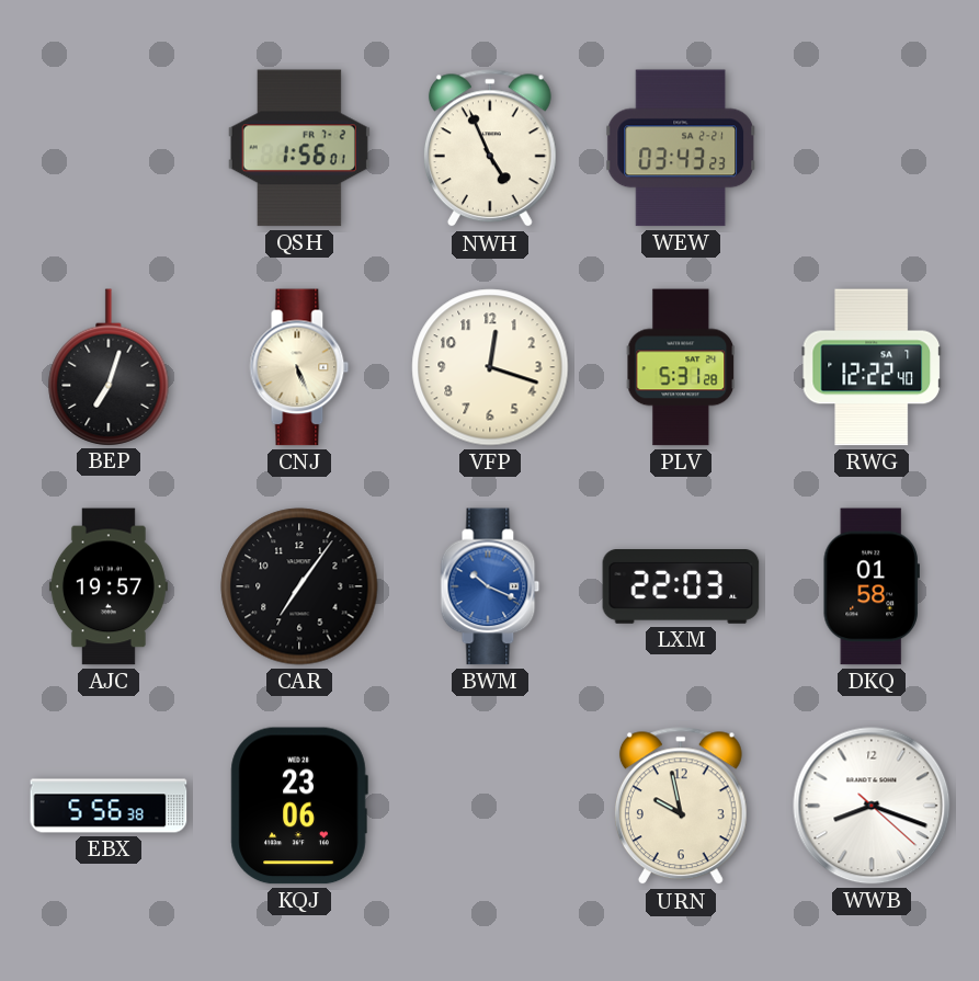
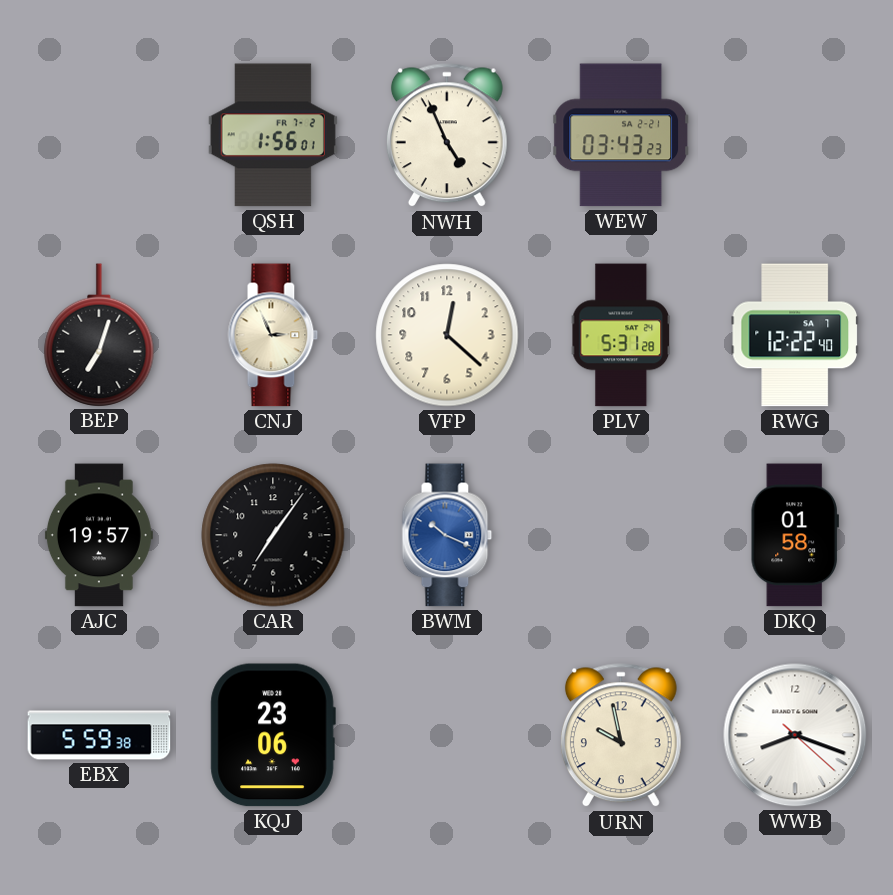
CNJ: 5:26 -> 2:56 (273, 335)
VFP: 12:18 -> 12:22 (447, 335)
LXM: 22:03 -> none (681, 588)
EBX: 5:56 -> 5:59 (99, 735)
